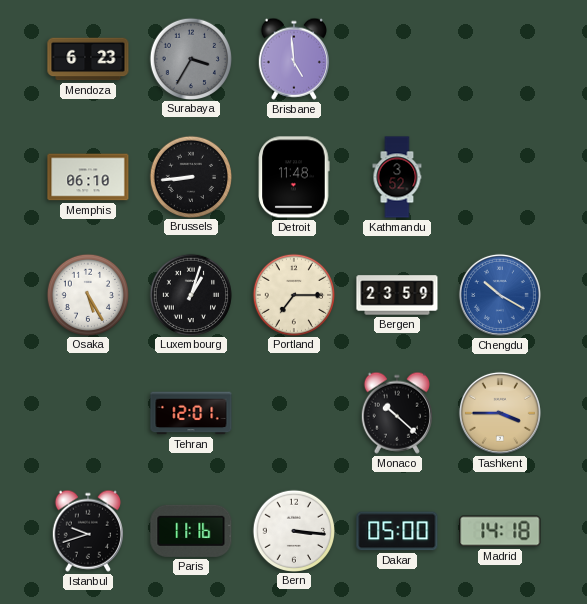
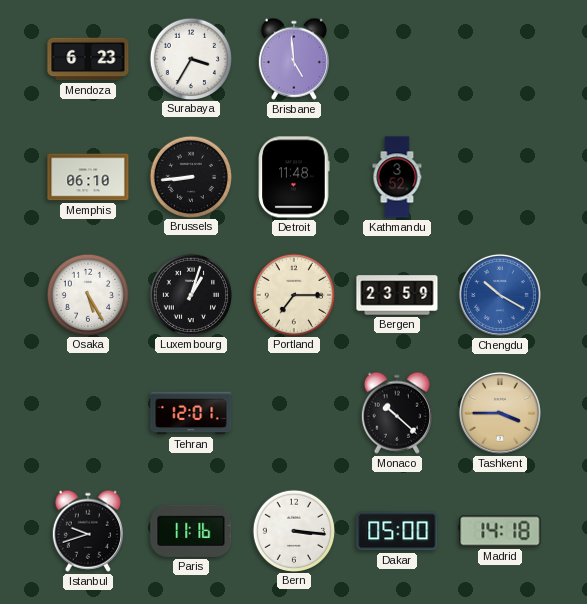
Surabaya dial: grey -> white (190, 58)
